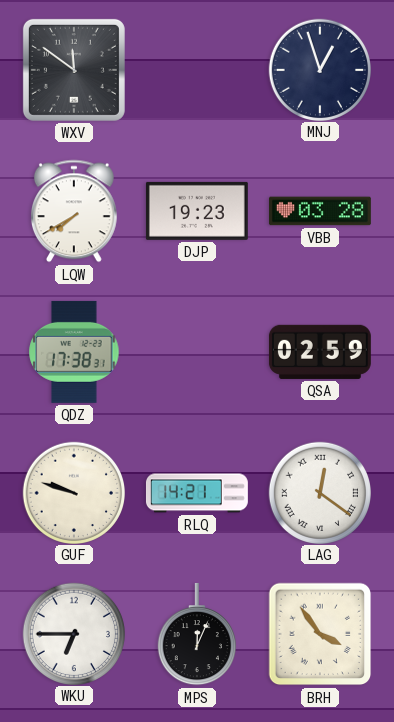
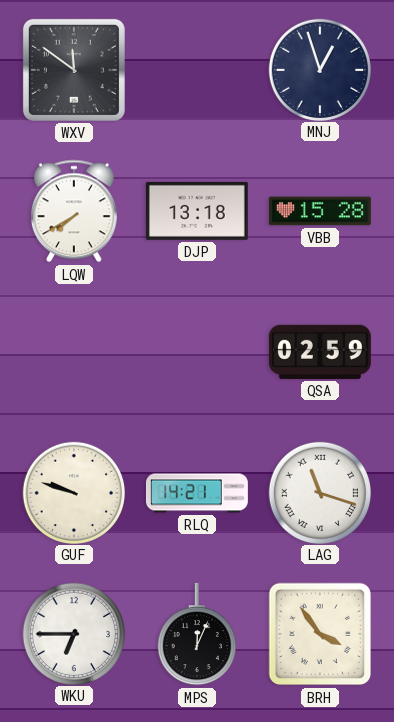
DJP: 19:23 -> 13:18 (197, 211)
VBB: 03:28 -> 15:28 (320, 211)
QDZ: 17:38 -> none (74, 352)
LAG: 12:21 -> 11:18 (319, 492)
